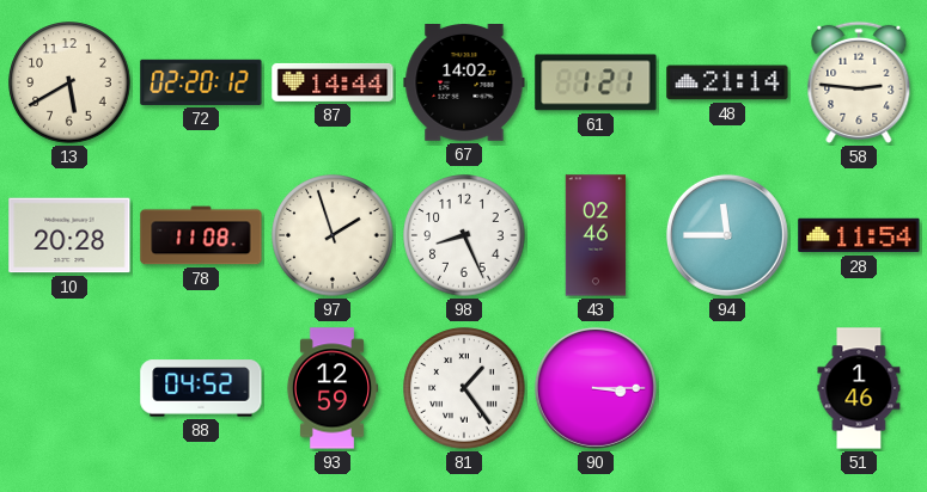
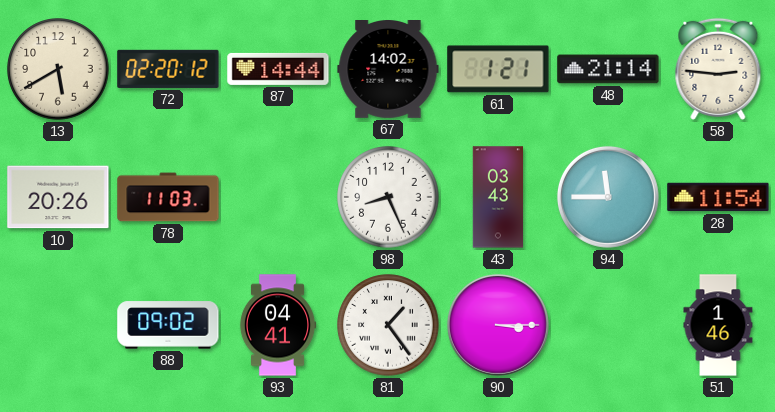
10: 20:28 -> 20:26 (58, 197)
78: 11:08 -> 11:03 (168, 197)
97: 1:57 -> none (333, 235)
43: 02:46 -> 03:43 (498, 197)
88: 04:52 -> 09:02 (168, 325)
93: 12:59 -> 04:41 (278, 325)
